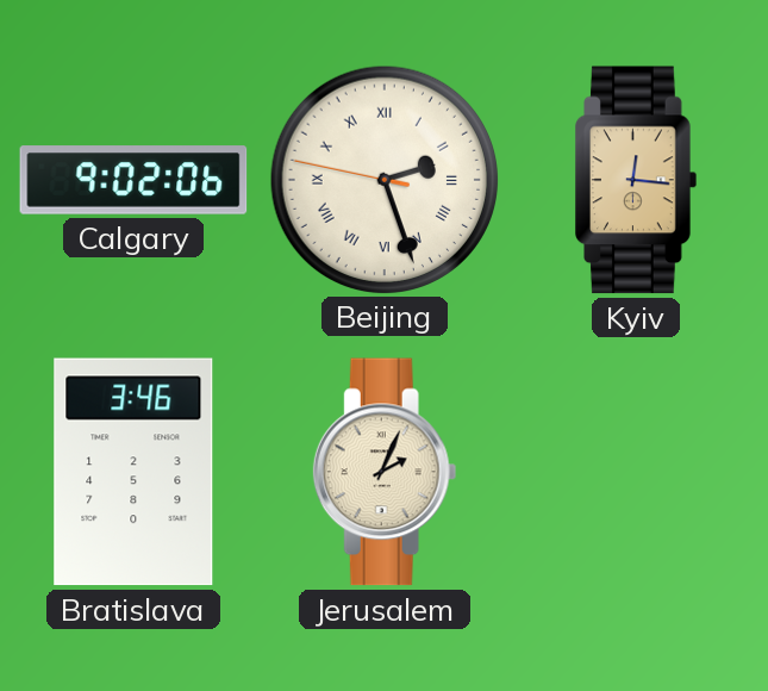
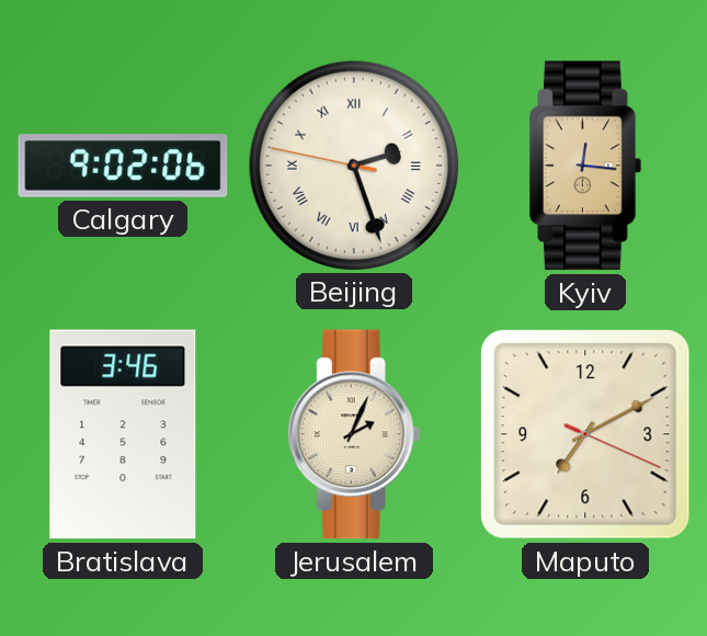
Maputo: none -> 7:10 (585, 434)
